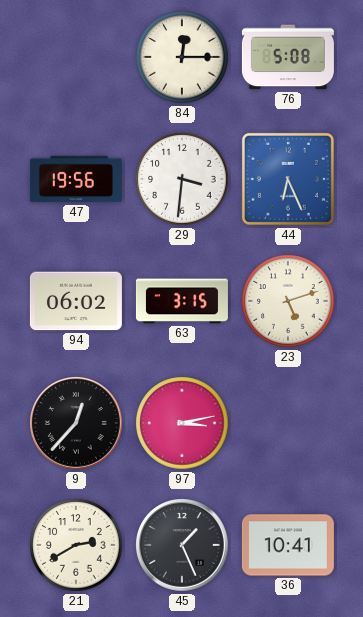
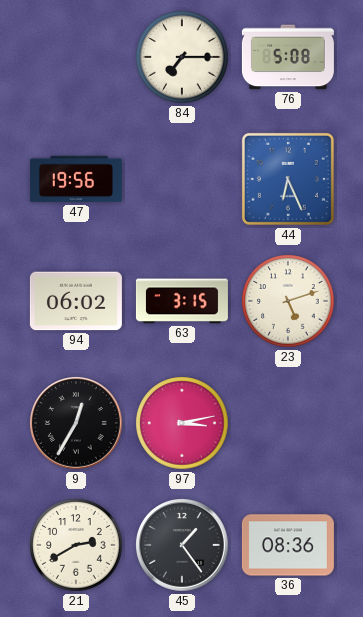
84: 12:15 -> 7:15 (182, 57)
29: 3:31 -> none (182, 179)
9: 12:37 -> 12:35 (77, 424)
45: 1:26 -> 1:24 (183, 546)
36: 10:41 -> 08:36 (288, 545)
